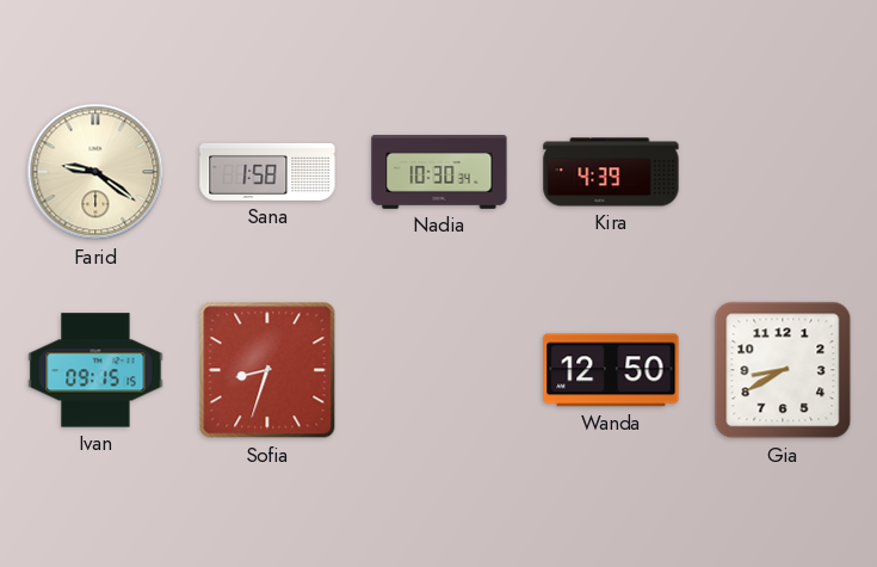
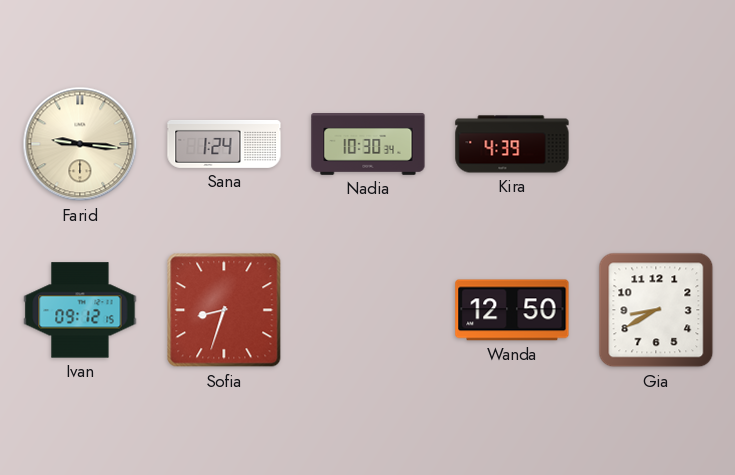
Farid: 9:21 -> 9:16 (80, 144)
Sana: 1:58 -> 1:24 (224, 144)
Ivan: 09:15 -> 09:12 (80, 310)
